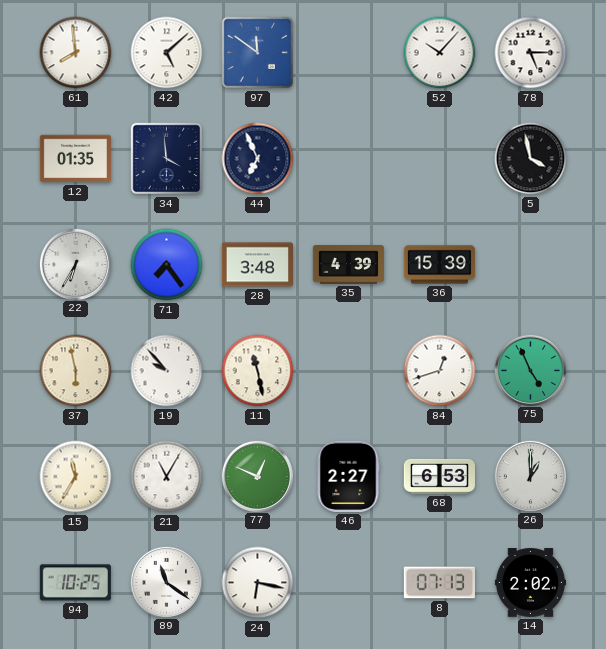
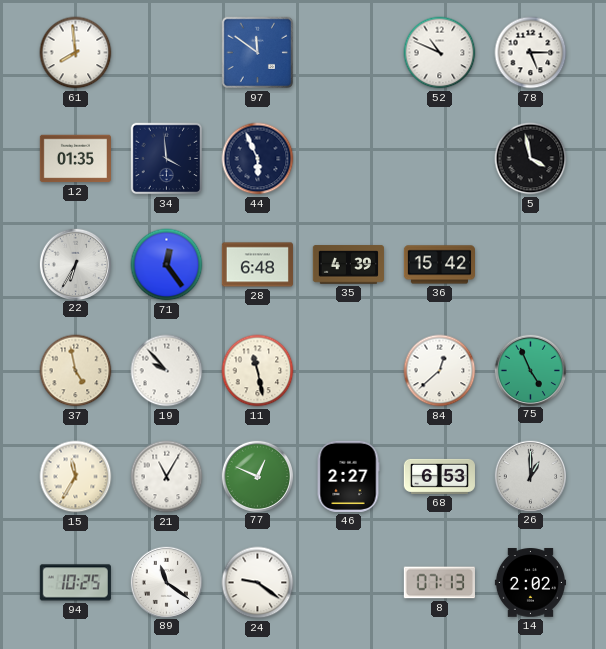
42: 5:08 -> none (167, 53)
52: 10:07 -> 10:49 (440, 53)
44: 6:56 -> 5:56 (258, 159)
71: 7:24 -> 12:24 (167, 265)
28: 3:48 -> 6:48 (257, 265)
36: 15:39 -> 15:42 (439, 265)
37: 5:58 -> 4:58 (76, 371)
84: 12:42 -> 12:38 (440, 371)
24: 6:17 -> 9:21 (258, 583)
